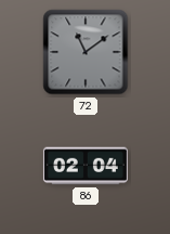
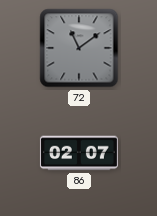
86: 02:04 -> 02:07 (79, 153)
